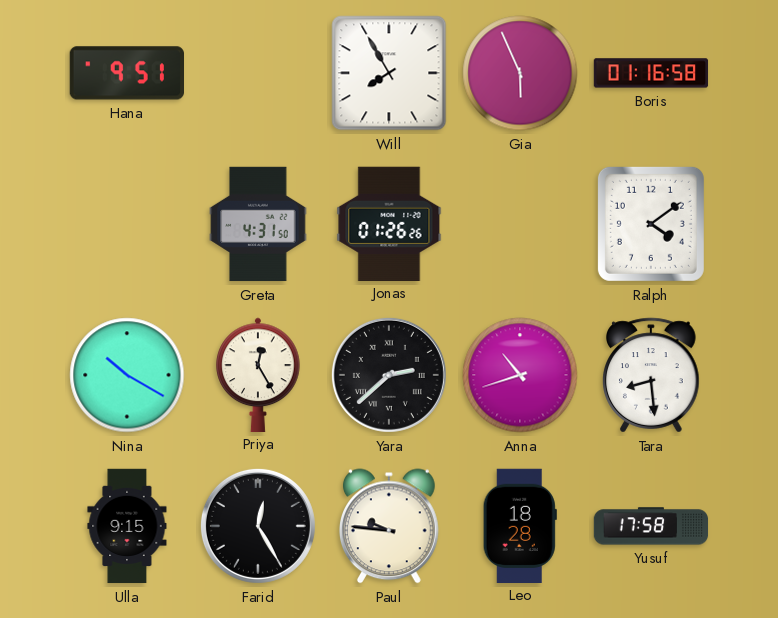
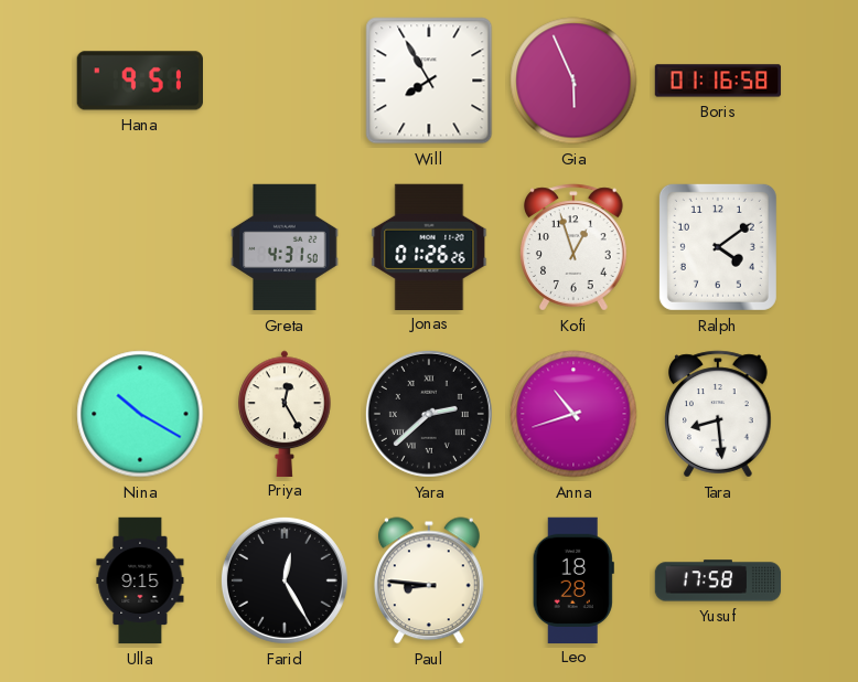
Kofi: none -> 12:57 (573, 247)
Paul: 9:46 -> 8:46 (429, 580)
